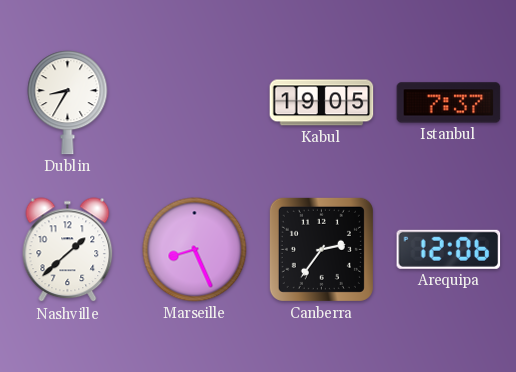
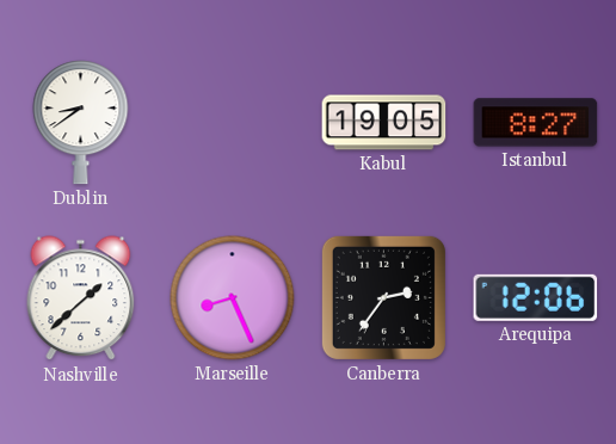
Dublin: 8:35 -> 8:39 (81, 123)
Istanbul: 7:37 -> 8:27 (536, 123)
